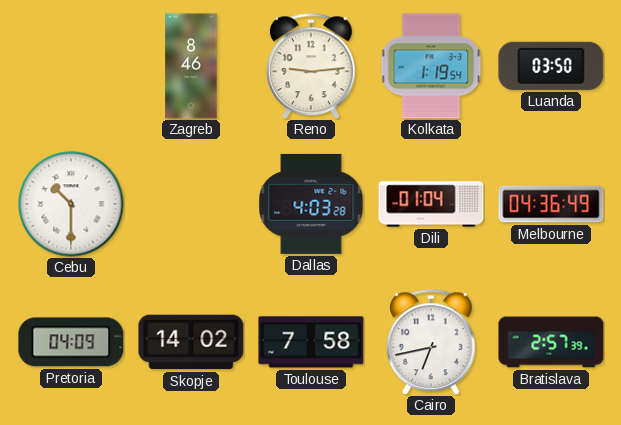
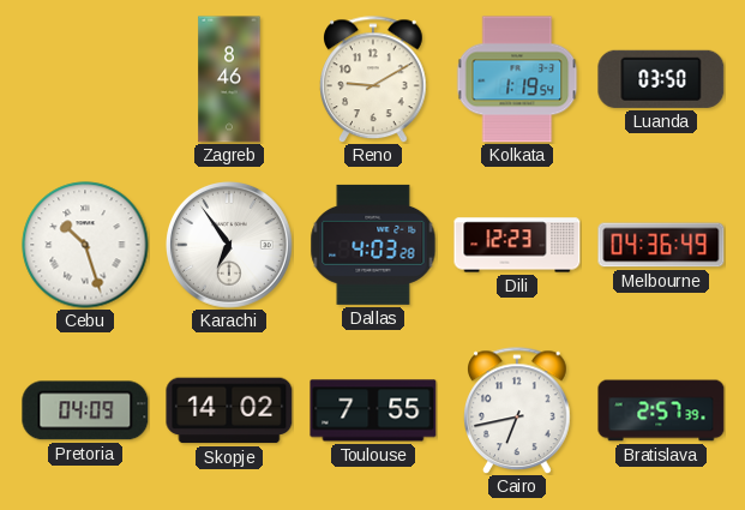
Reno: 9:14 -> 9:10 (374, 79)
Cebu: 10:30 -> 10:27 (85, 245)
Karachi: none -> 6:54 (230, 246)
Dili: 01:04 -> 12:23 (517, 245)
Toulouse: 7:58 -> 7:55 (373, 410)
